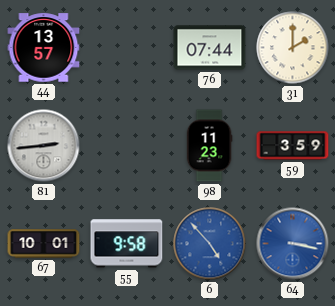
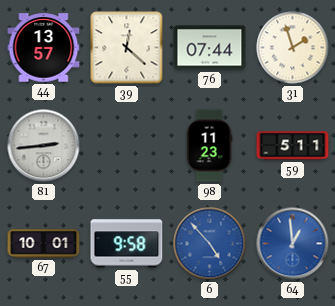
39: none -> 12:22 (127, 48)
31: 2:00 -> 1:57 (293, 48)
59: 3:59 -> 5:11 (293, 146)
64: 3:17 -> 12:59 (293, 244)
